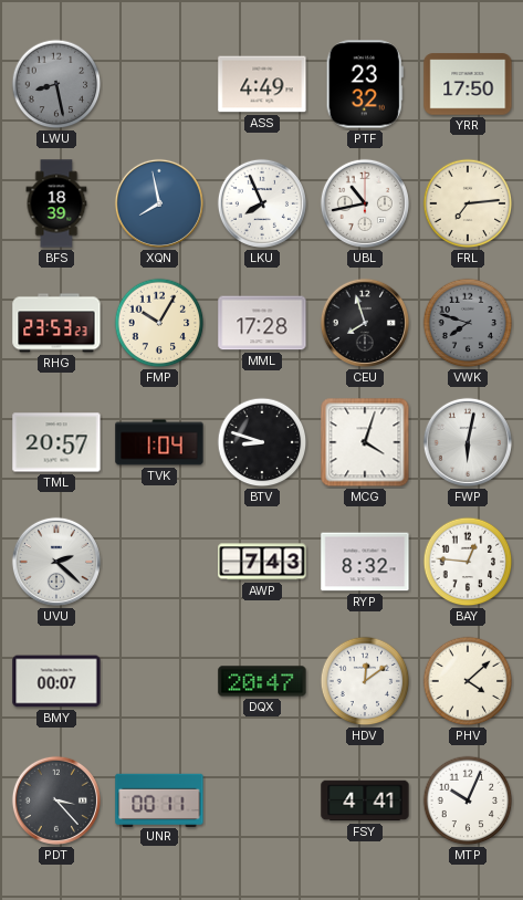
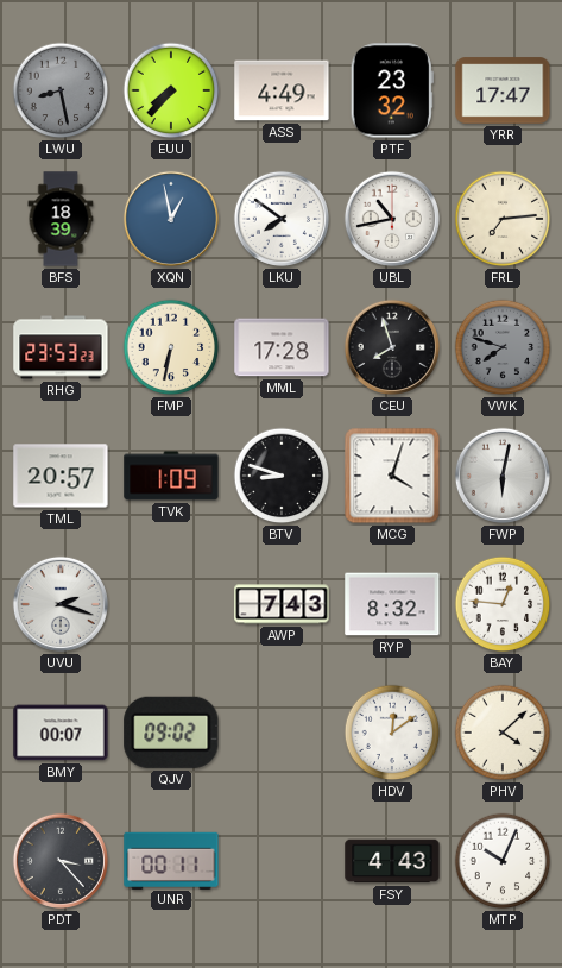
EUU: none -> 7:37 (171, 90)
YRR: 17:50 -> 17:47 (503, 90)
XQN: 7:58 -> 12:58 (171, 219)
LKU: 7:56 -> 7:51 (282, 219)
FMP: 10:05 -> 6:32 (171, 347)
TVK: 1:04 -> 1:09 (171, 476)
UVU: 2:22 -> 2:18 (61, 604)
QJV: none -> 09:02 (171, 733)
DQX: 20:47 -> none (262, 681)
FSY: 4:41 -> 4:43 (392, 861)
